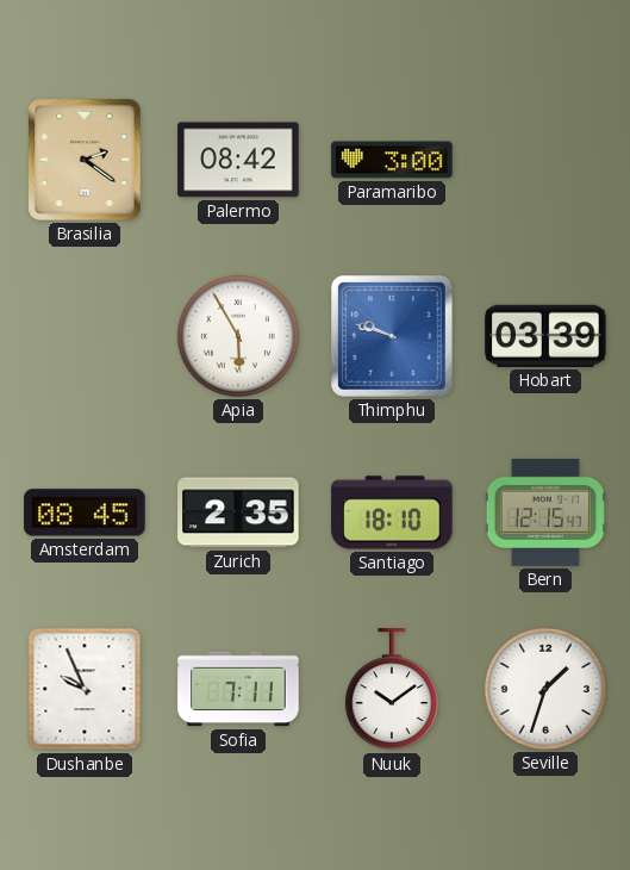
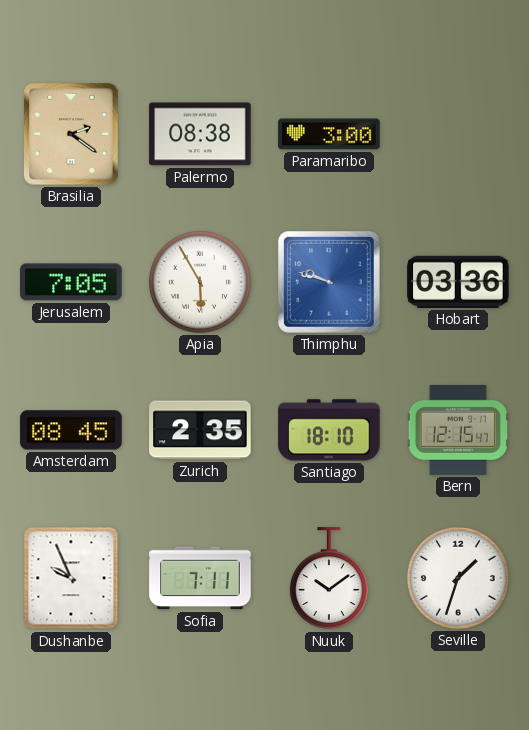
Palermo: 08:42 -> 08:38 (200, 134)
Jerusalem: none -> 7:05 (71, 282)
Hobart: 03:39 -> 03:36 (458, 282)
